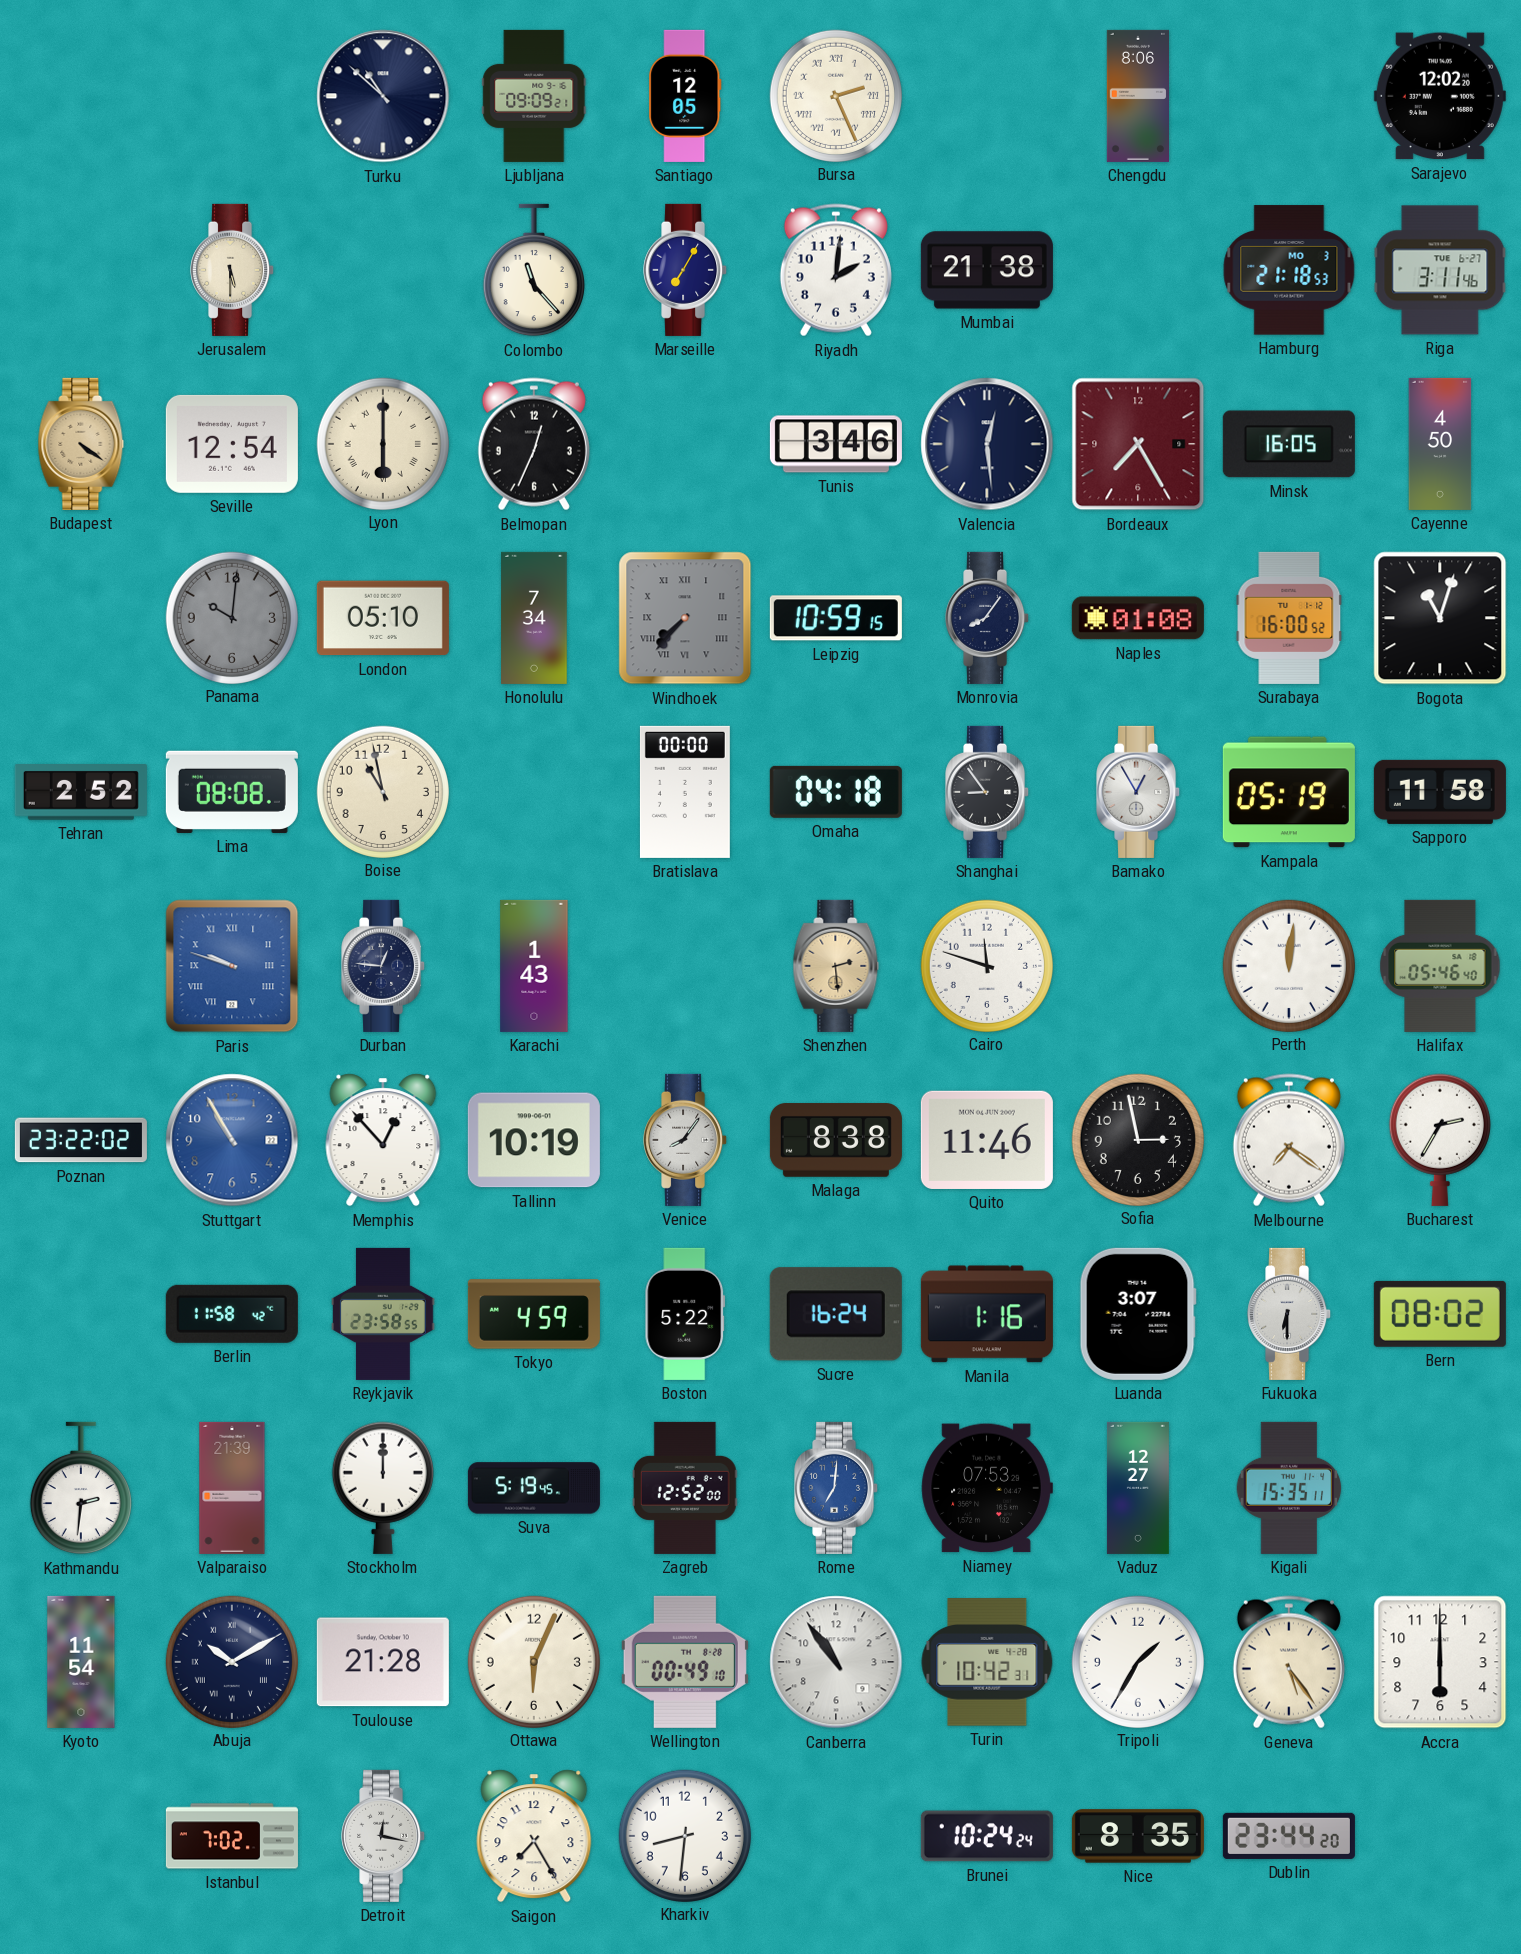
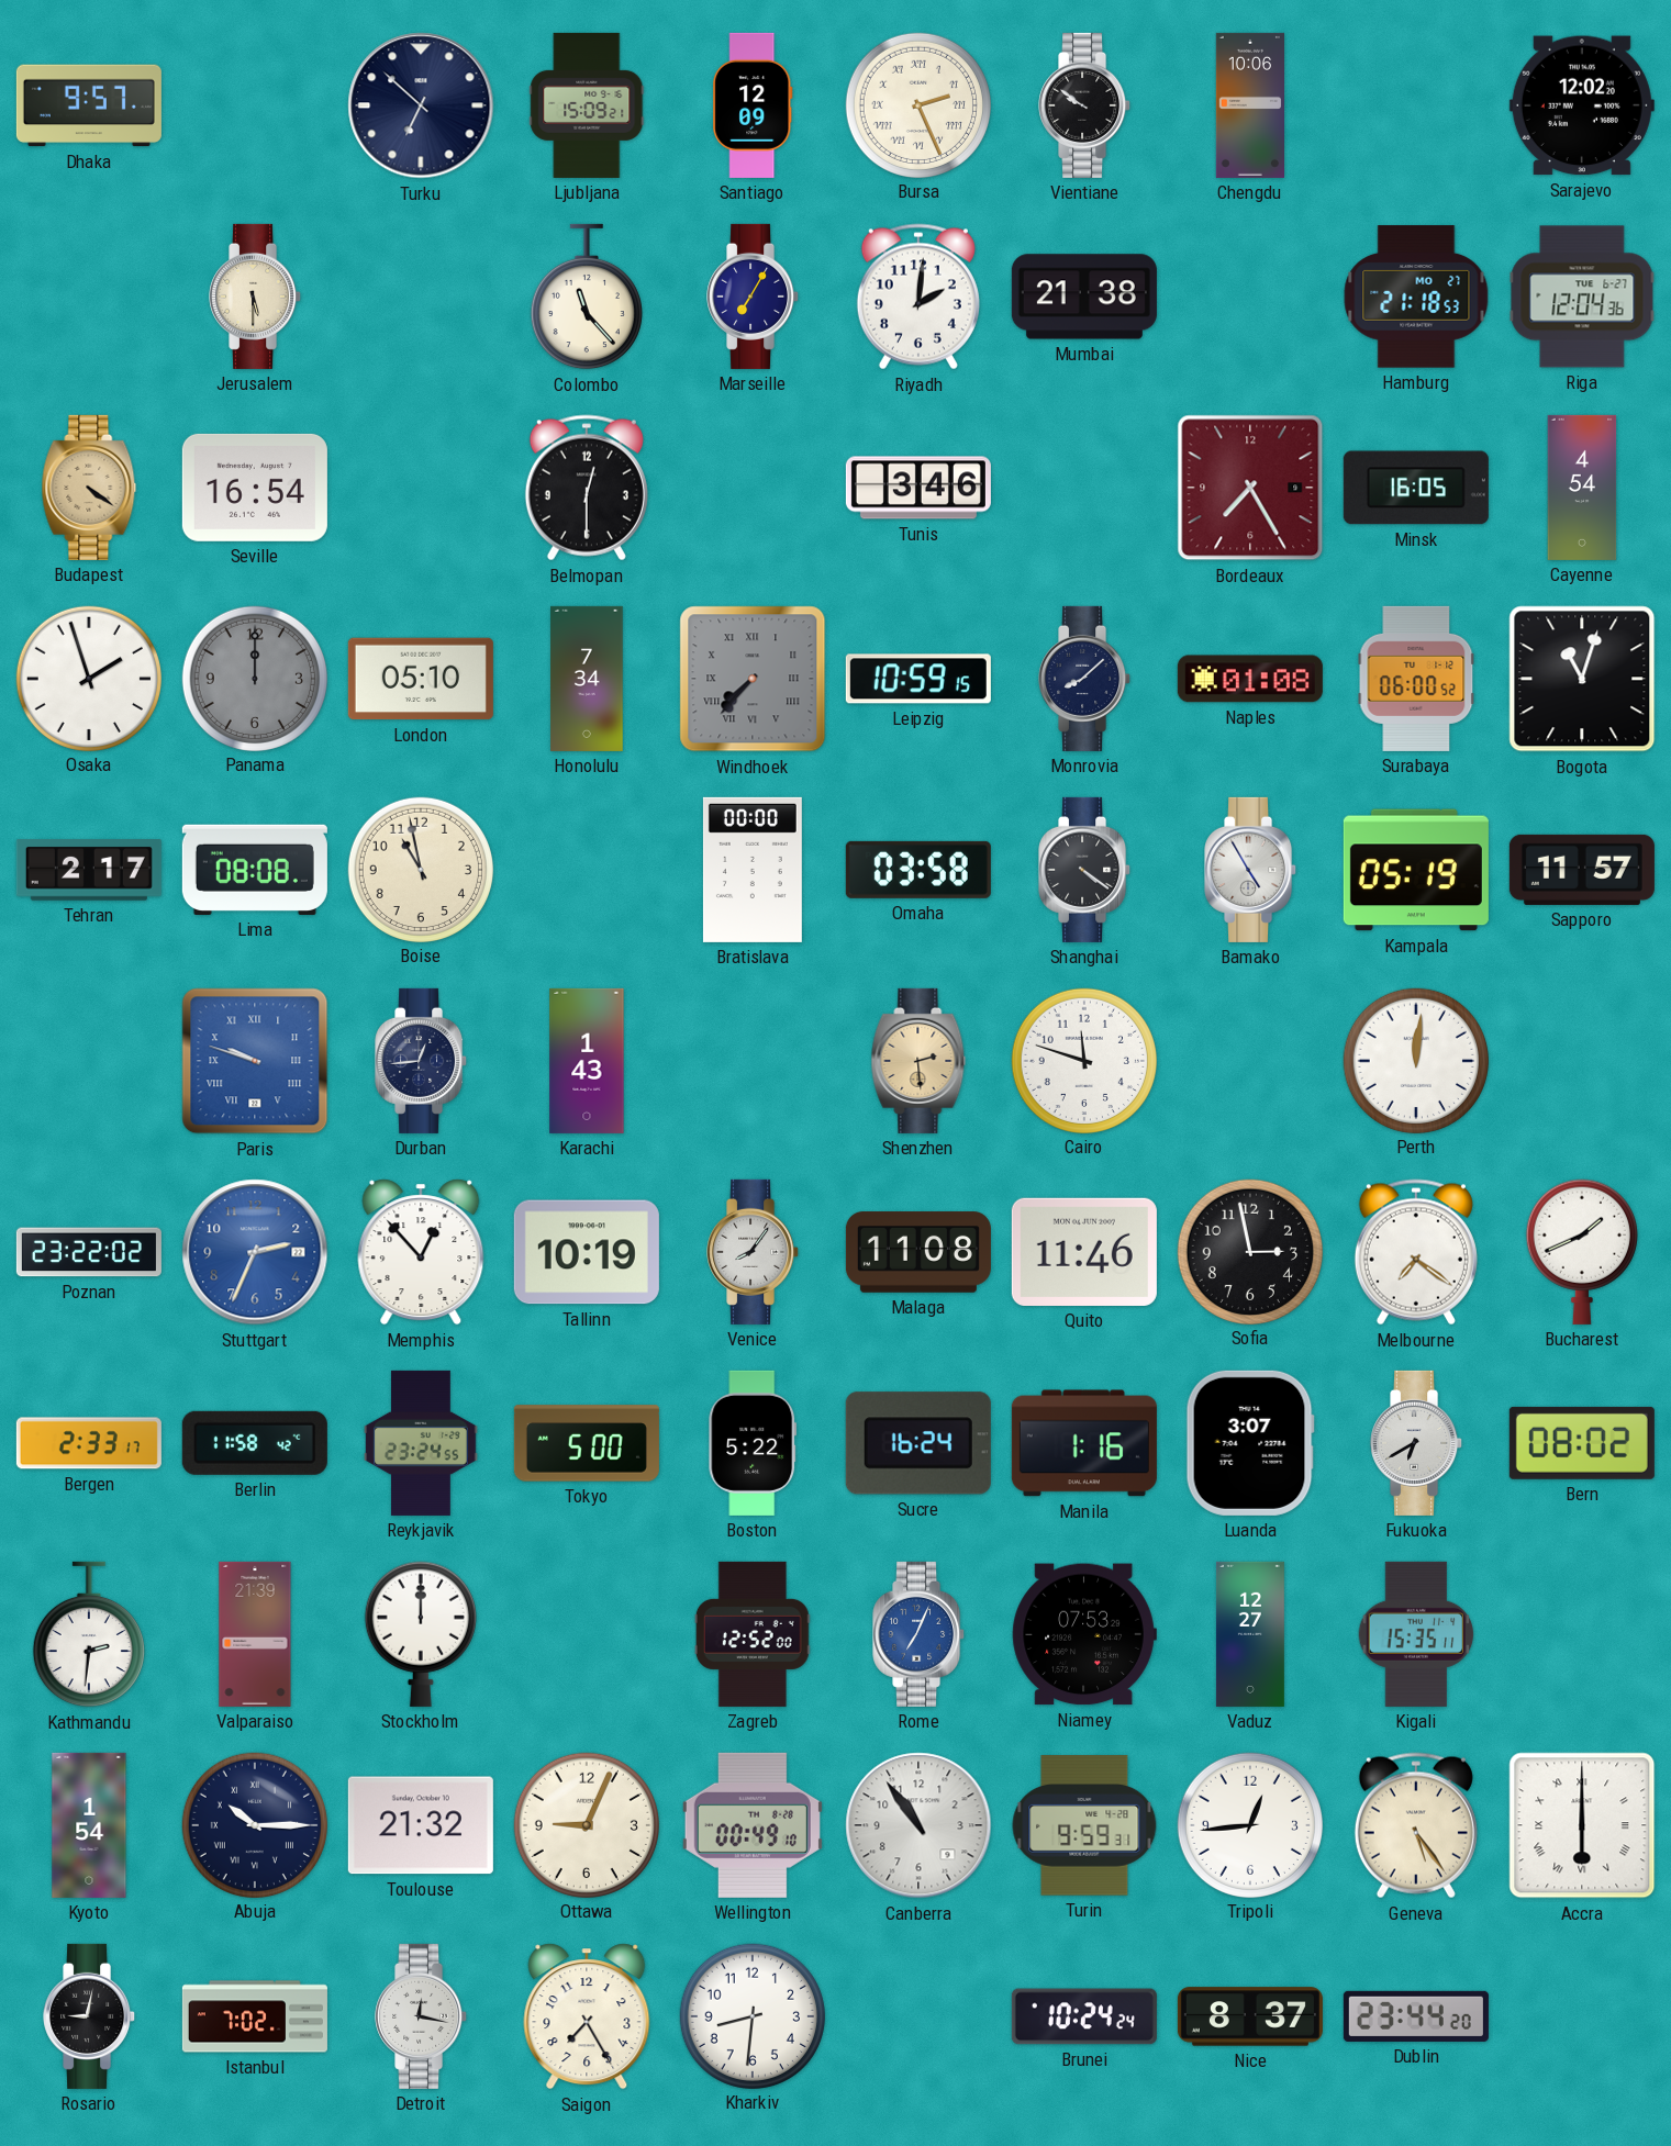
Dhaka: none -> 9:57 (89, 105)
Turku: 10:52 -> 6:52 (421, 105)
Ljubljana: 09:09 -> 15:09 (587, 105)
Santiago: 12:05 -> 12:09 (753, 105)
Vientiane: none -> 9:51 (1085, 105)
Chengdu: 8:06 -> 10:06 (1249, 105)
Hamburg date: MO 3 -> MO 27 (1416, 297)
Riga: 3:11 -> 12:04 (1582, 297)
Seville: 12:54 -> 16:54 (255, 488)
Lyon: 6:00 -> none (382, 443)
Belmopan: 12:34 -> 12:30 (587, 488)
Valencia: 12:29 -> none (987, 444)
Cayenne: 4:50 -> 4:54 (1582, 488)
Osaka: none -> 1:57 (88, 678)
Panama: 10:01 -> 12:00 (254, 678)
Monrovia: 8:06 -> 8:08 (1085, 679)
Surabaya: 16:00 -> 06:00 (1416, 679)
Tehran: 2:52 -> 2:17 (89, 870)
Omaha: 04:18 -> 03:58 (918, 870)
Shanghai: 8:54 -> 4:21 (1085, 870)
Bamako: 12:55 -> 4:55 (1251, 870)
Sapporo: 11:58 -> 11:57 (1582, 870)
Durban: 12:46 -> 12:44 (422, 1061)
Halifax: 05:46 -> none (1440, 966)
Stuttgart: 10:55 -> 2:34 (255, 1252)
Malaga: 8:38 -> 11:08 (918, 1252)
Bucharest: 2:35 -> 1:41 (1582, 1252)
Bergen: none -> 2:33 (89, 1443)
Reykjavik: 23:58 -> 23:24 (421, 1443)
Tokyo: 4:59 -> 5:00 (587, 1443)
Fukuoka: 6:30 -> 6:40 (1417, 1443)
Suva: 5:19 -> none (534, 1488)
Rome: 7:01 -> 7:04 (920, 1634)
Kyoto: 11:54 -> 1:54 (89, 1825)
Abuja: 10:10 -> 10:15 (254, 1824)
Toulouse: 21:28 -> 21:32 (421, 1825)
Ottawa: 6:04 -> 9:04 (586, 1824)
Turin: 10:42 -> 9:59 (1084, 1825)
Tripoli: 1:35 -> 12:44 (1249, 1824)
Accra numerals: Arabic -> Roman (1582, 1825)
Rosario: none -> 9:02 (90, 2016)
Nice: 8:35 -> 8:37 (1250, 2016)
